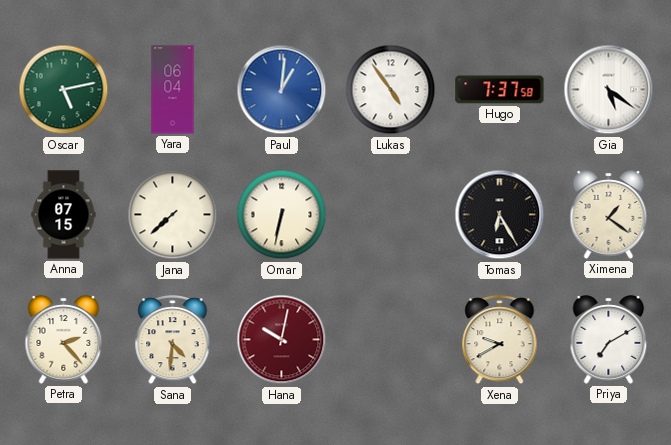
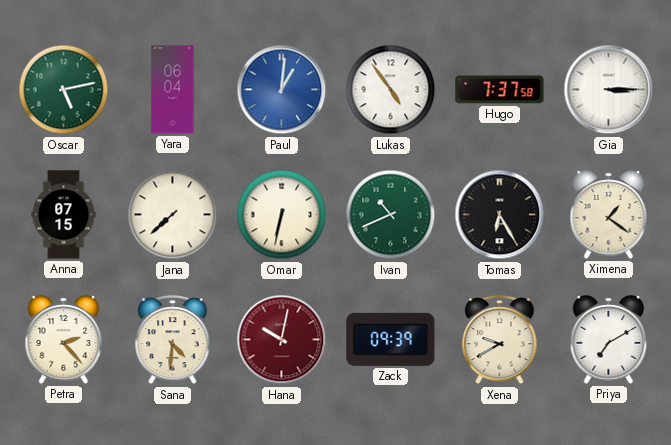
Gia: 5:21 -> 3:15 (609, 90)
Ivan: none -> 10:41 (391, 215)
Zack: none -> 09:39 (391, 339)
